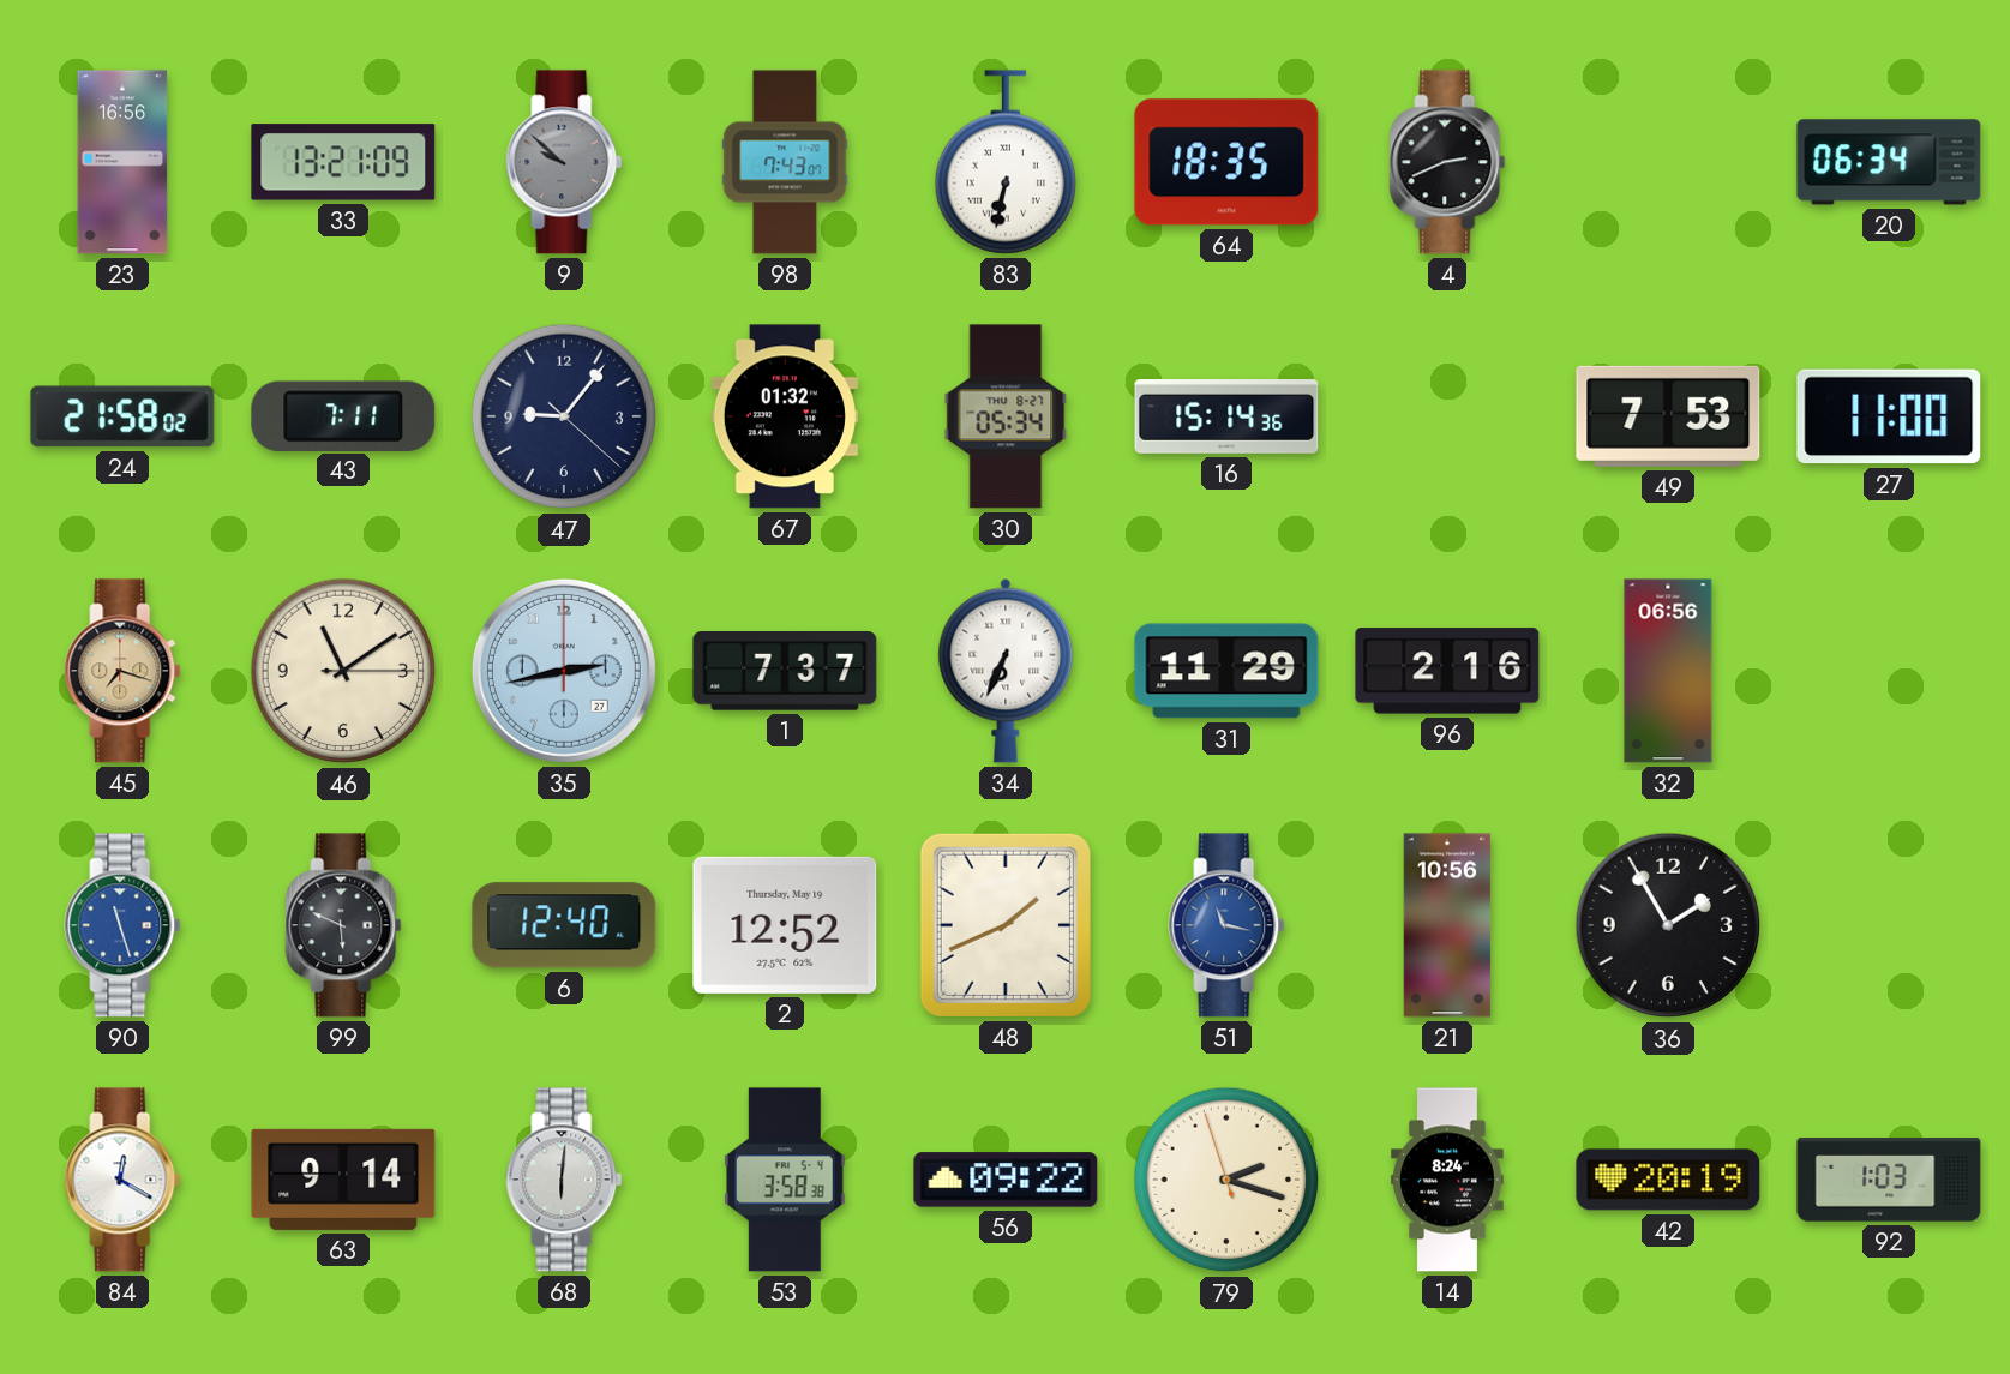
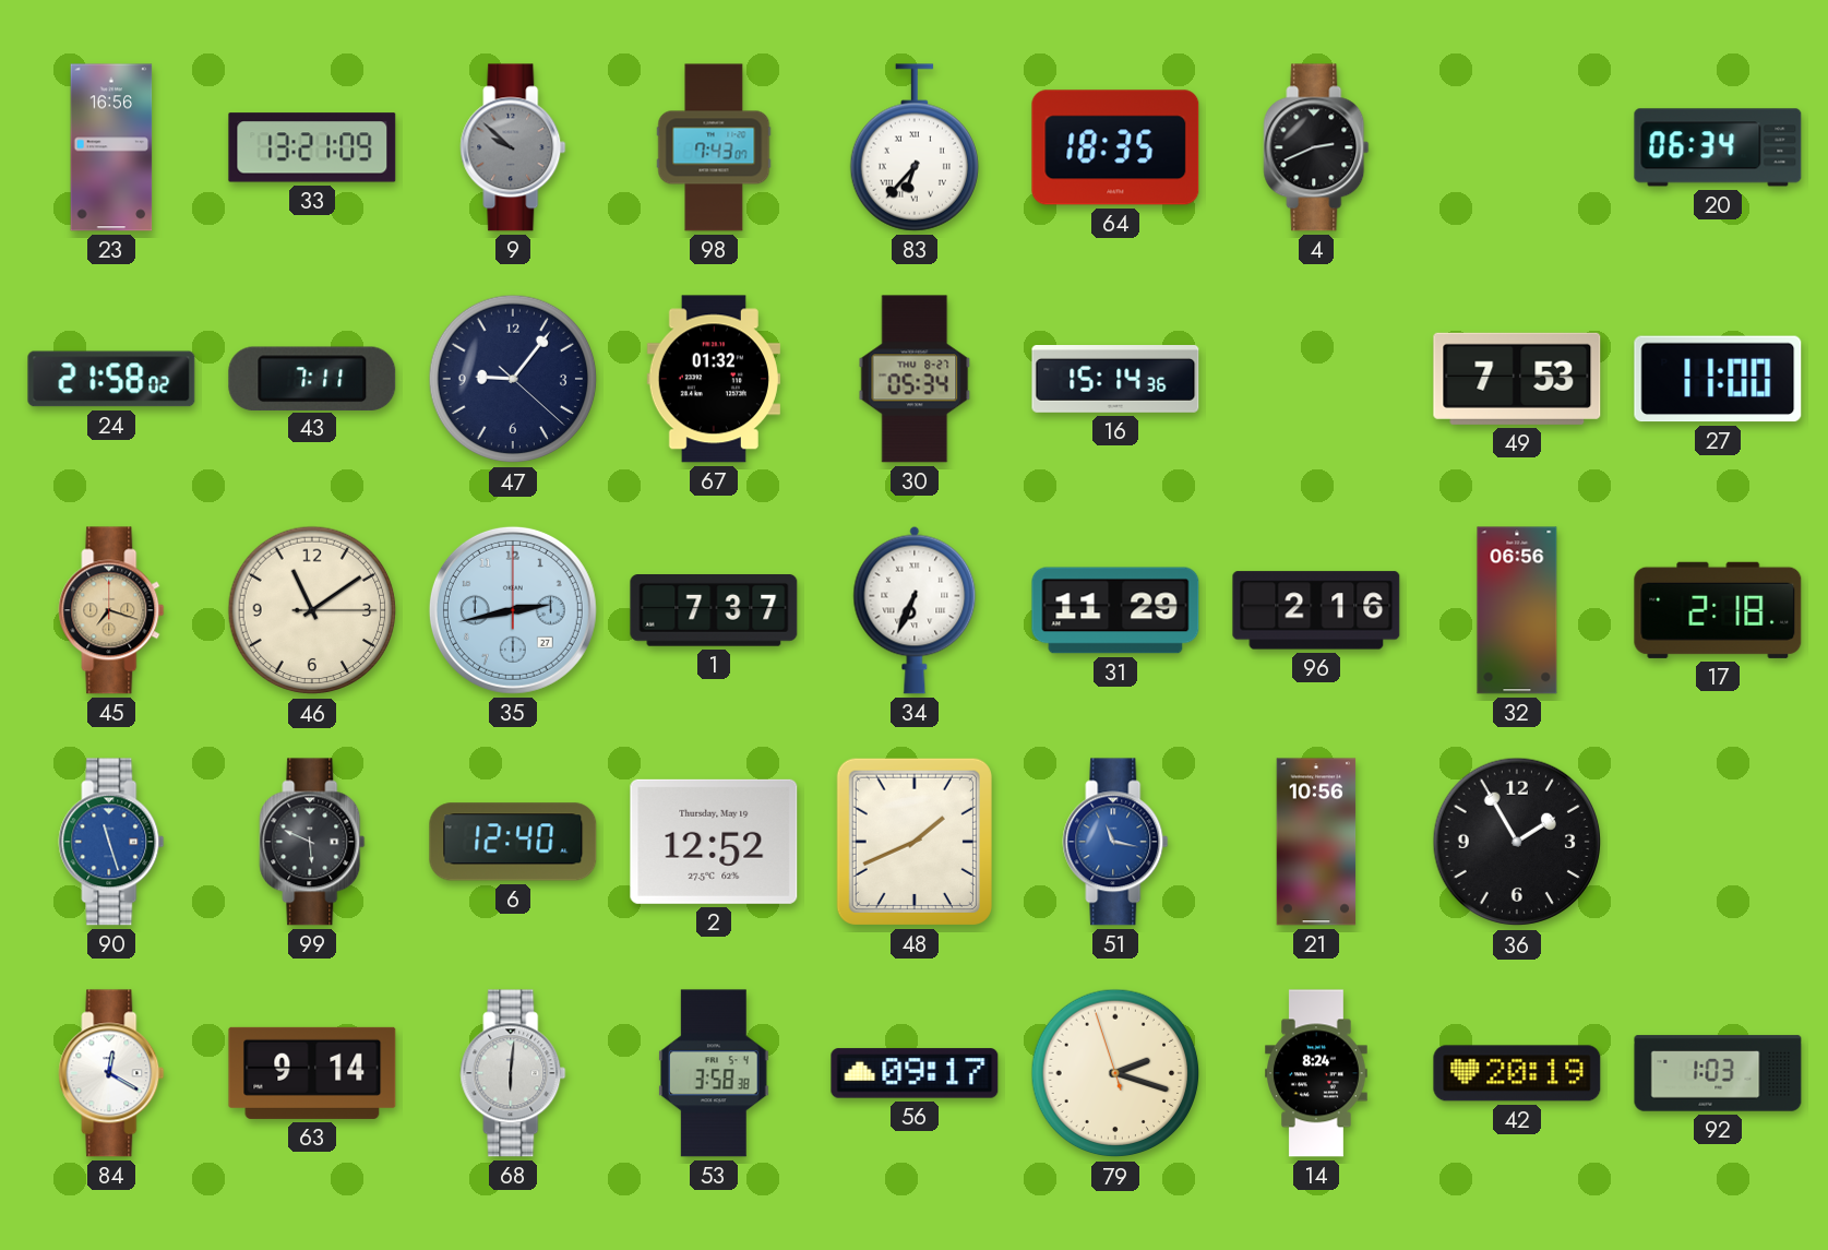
83: 6:32 -> 6:37 (915, 147)
17: none -> 2:18 (1718, 610)
56: 09:22 -> 09:17 (915, 1073)
